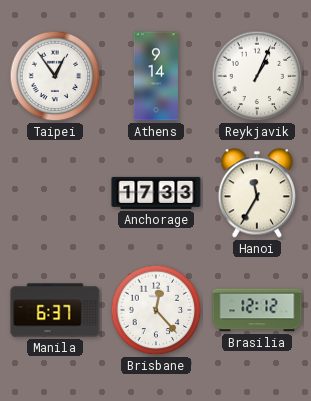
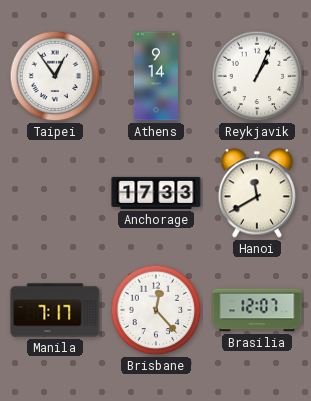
Hanoi: 11:35 -> 11:40 (257, 193)
Manila: 6:37 -> 7:17 (55, 310)
Brasilia: 12:12 -> 12:07 (257, 310)
